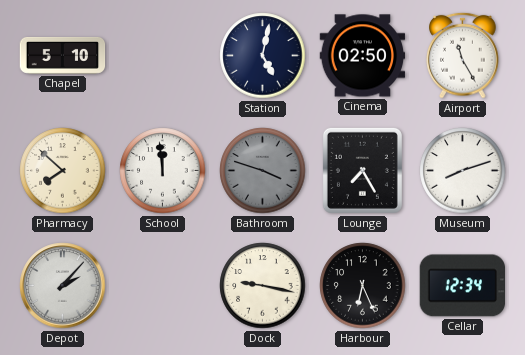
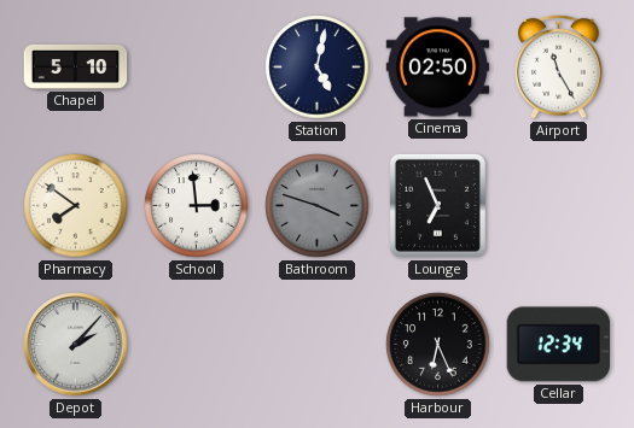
Pharmacy: 7:52 -> 7:51 (76, 206)
School: 11:59 -> 2:59 (197, 206)
Lounge: 7:25 -> 6:56 (437, 205)
Museum: 8:12 -> none (463, 171)
Dock: 9:17 -> none (263, 286)
